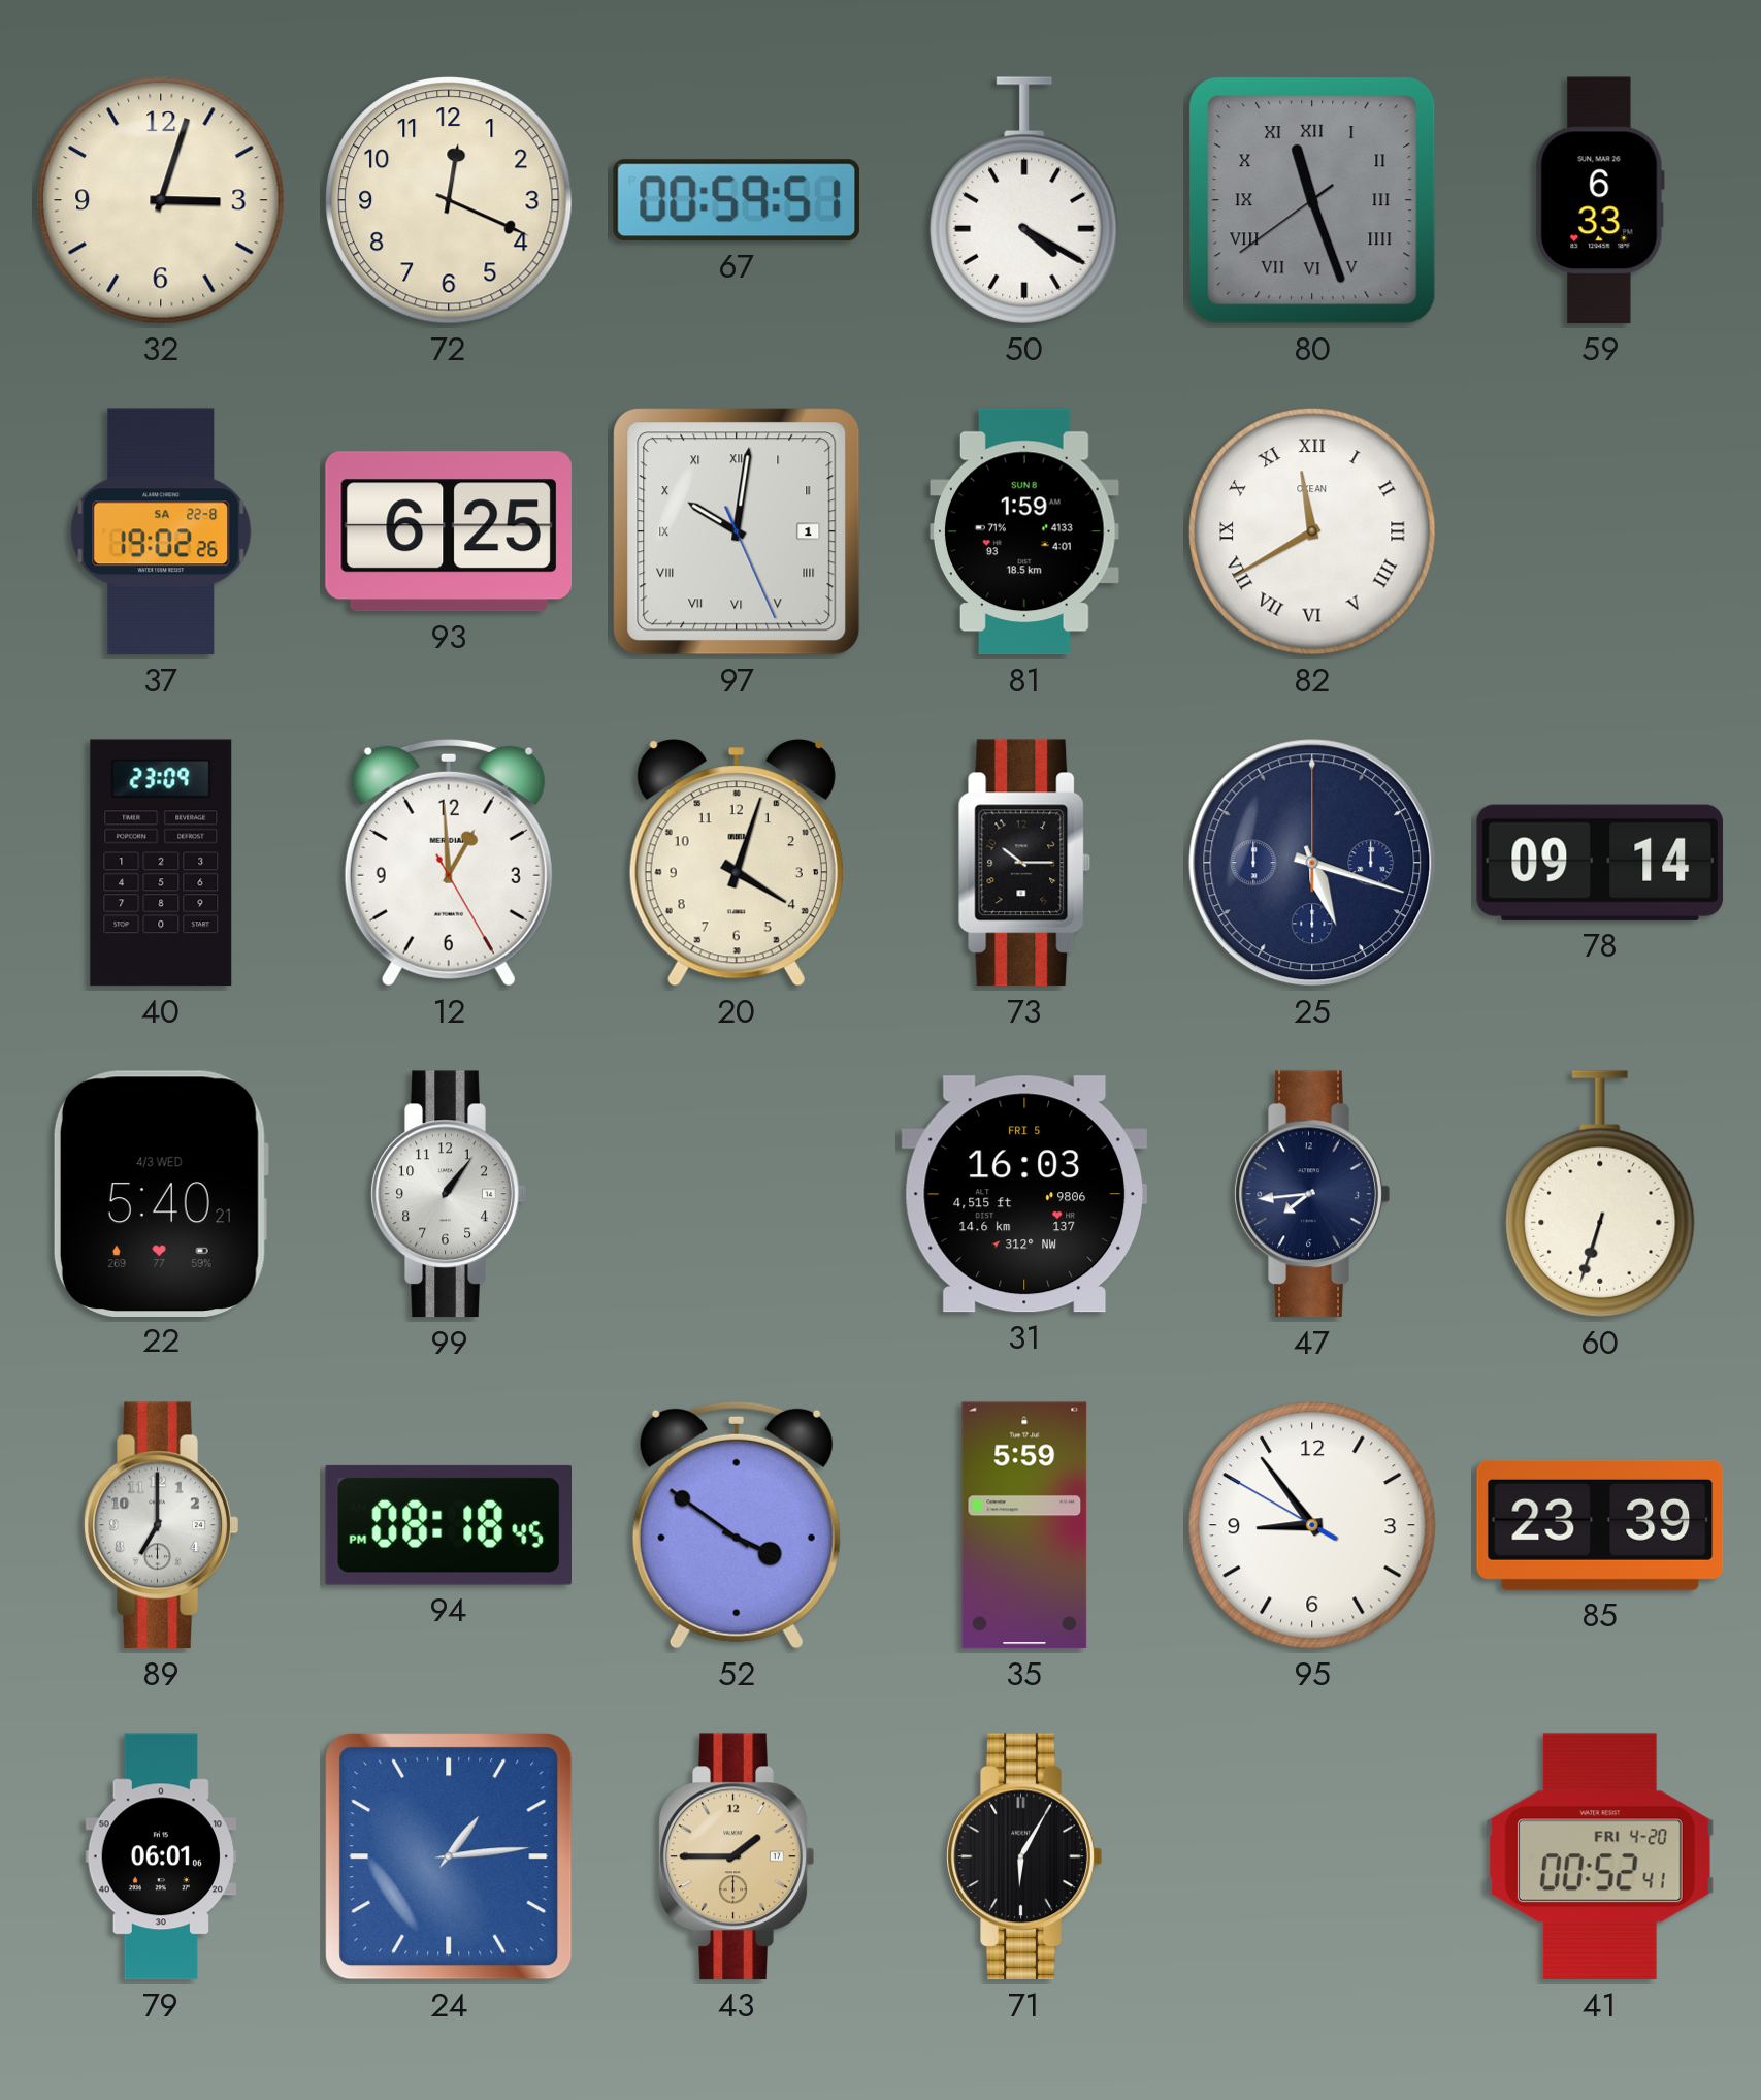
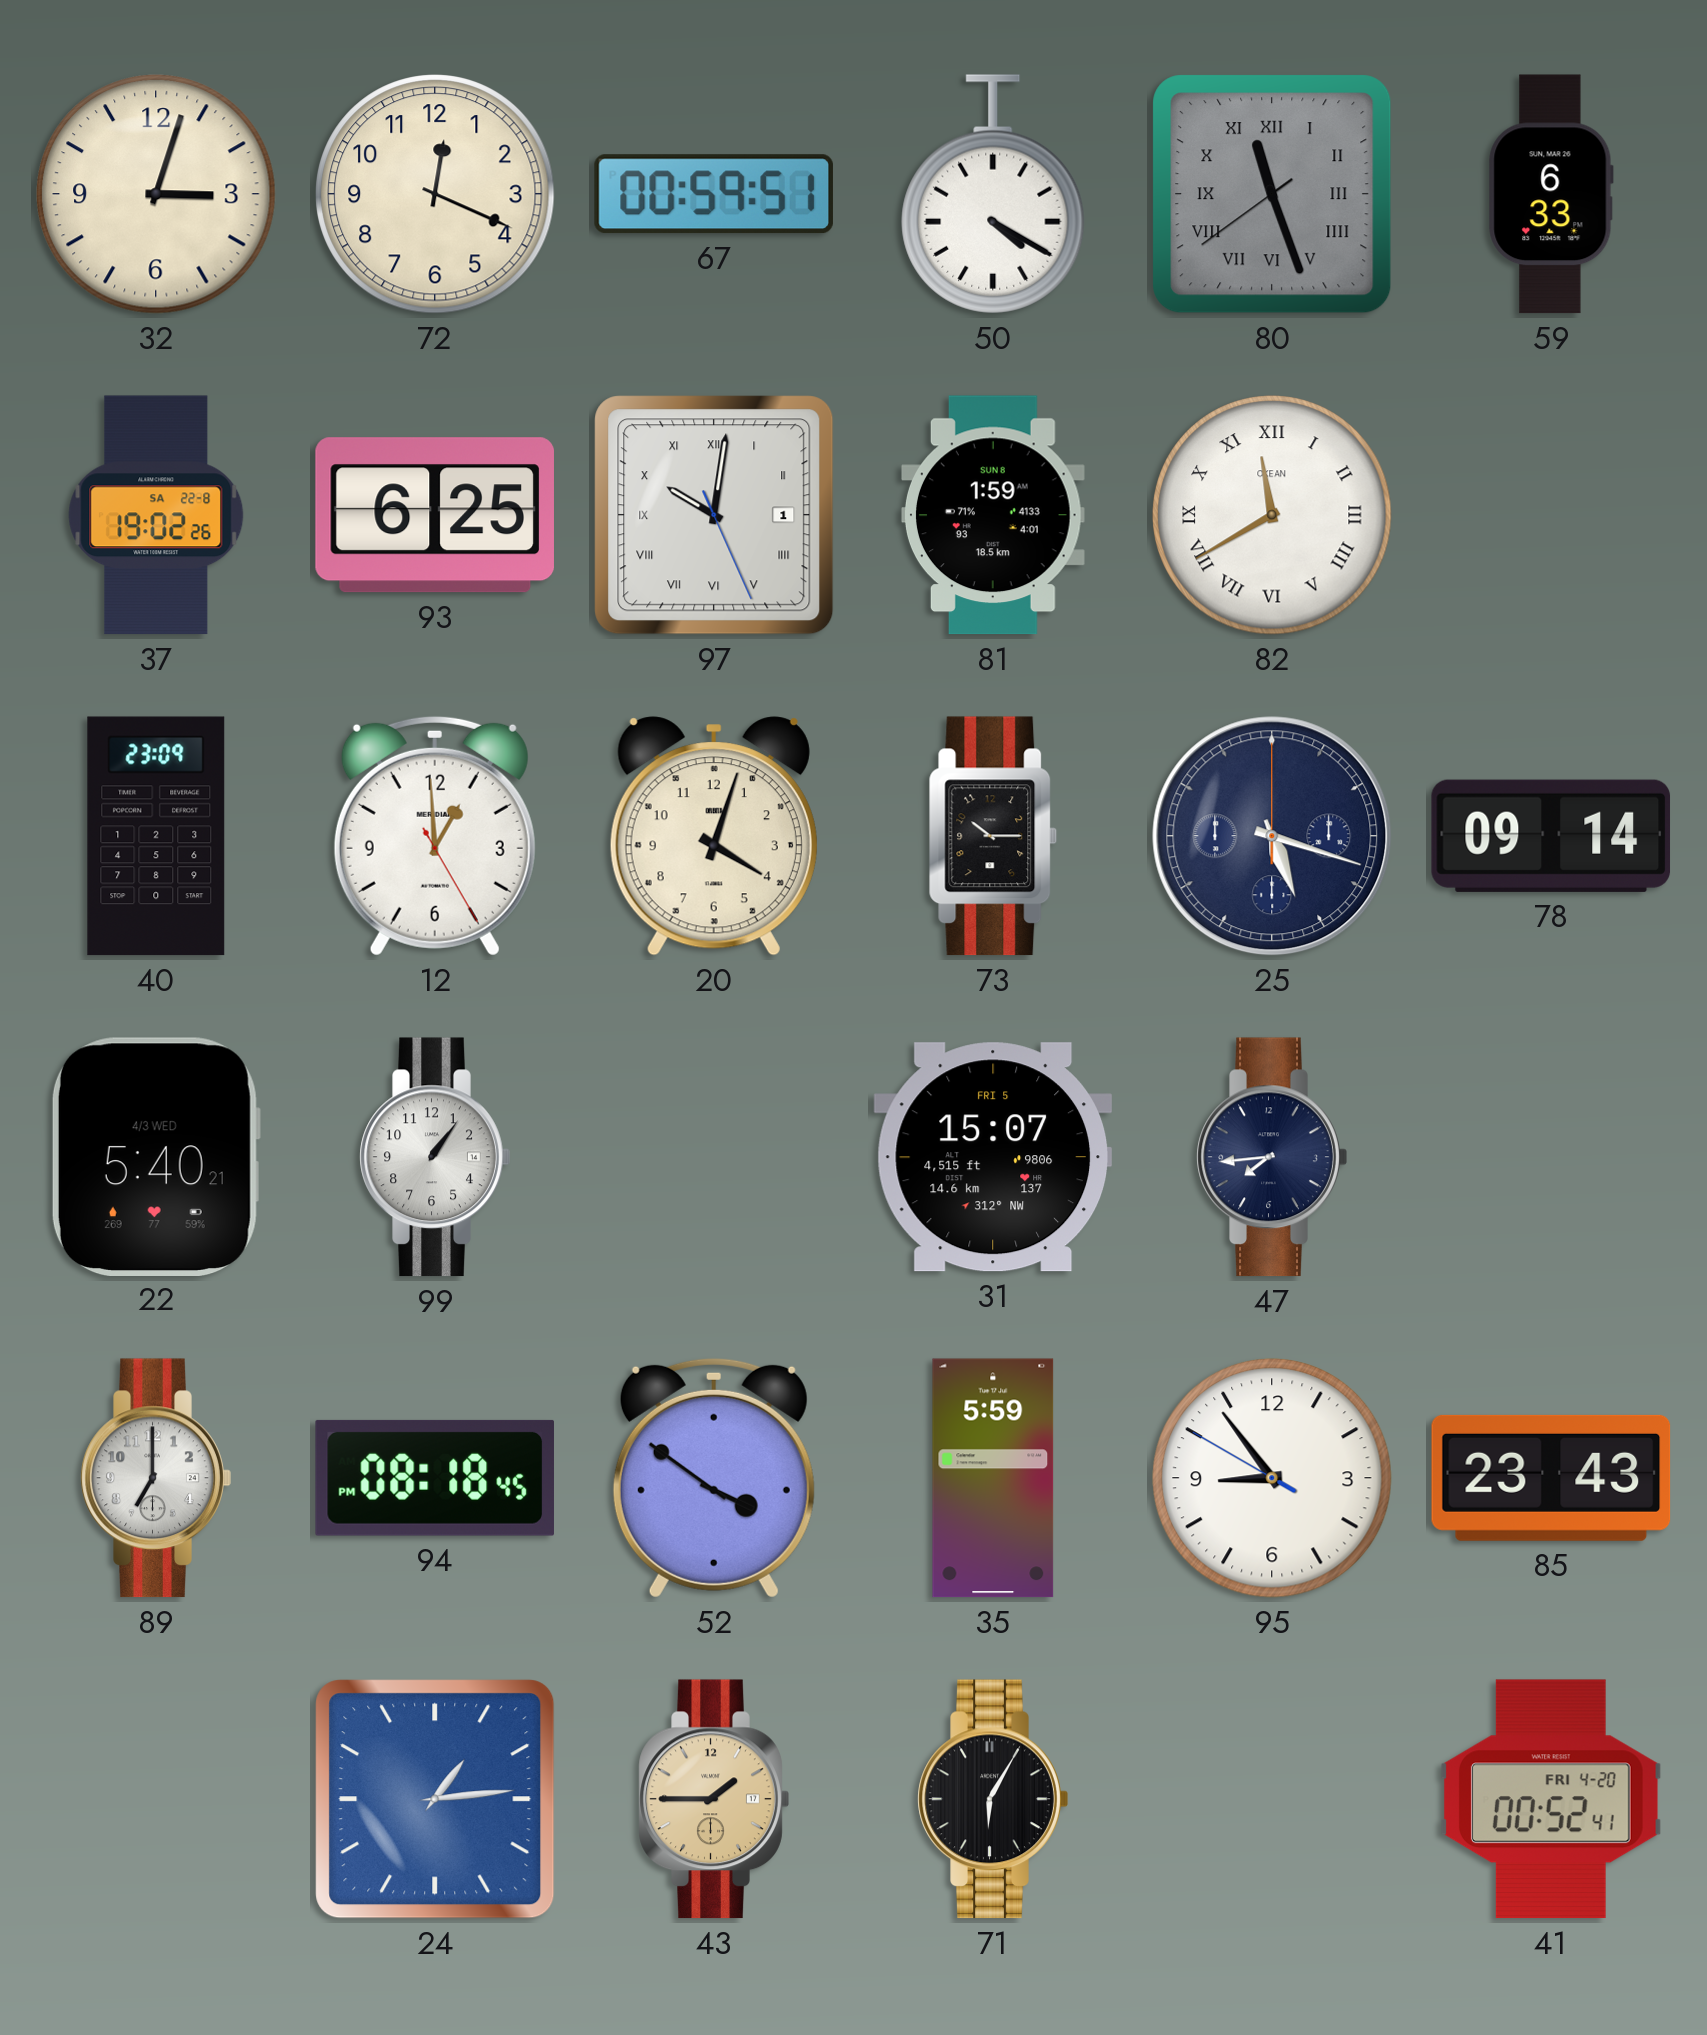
31: 16:03 -> 15:07 (992, 1157)
60: 6:33 -> none (1600, 1194)
85: 23:39 -> 23:43 (1551, 1478)
79: 06:01 -> none (160, 1856)
